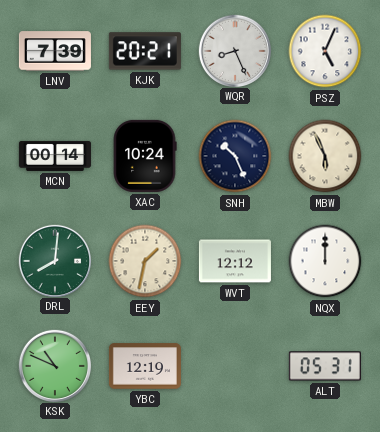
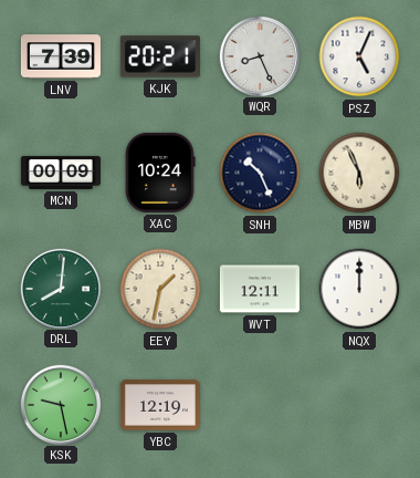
MCN: 00:14 -> 00:09 (61, 173)
WVT: 12:12 -> 12:11 (260, 289)
KSK: 10:49 -> 9:28 (60, 404)
ALT: 05:31 -> none (325, 366)
